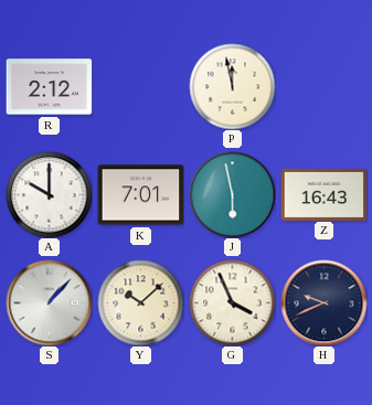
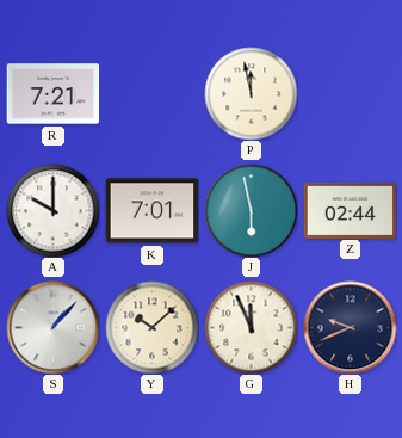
R: 2:12 -> 7:21 (52, 94)
Z: 16:43 -> 02:44 (350, 210)
G: 3:56 -> 11:56 (251, 327)
